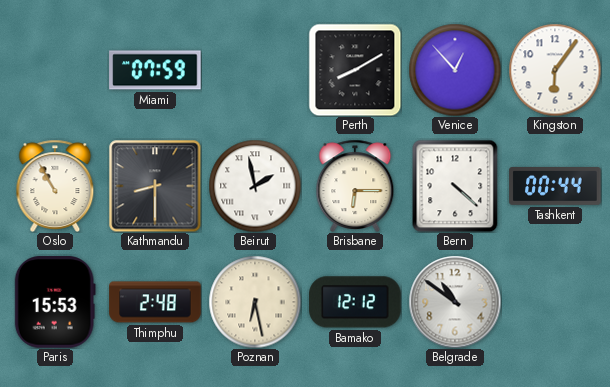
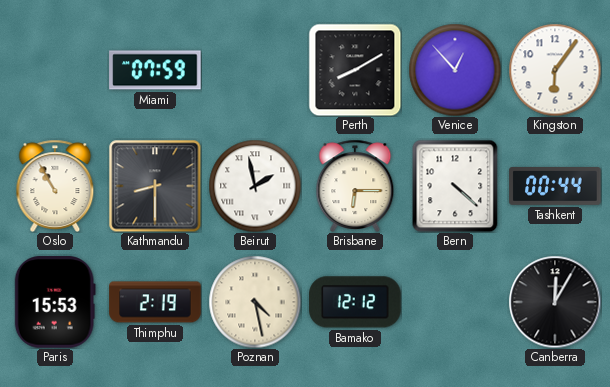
Thimphu: 2:48 -> 2:19 (155, 302)
Poznan: 6:28 -> 4:28 (255, 302)
Belgrade: 10:51 -> none (455, 302)
Canberra: none -> 12:05 (555, 302)
